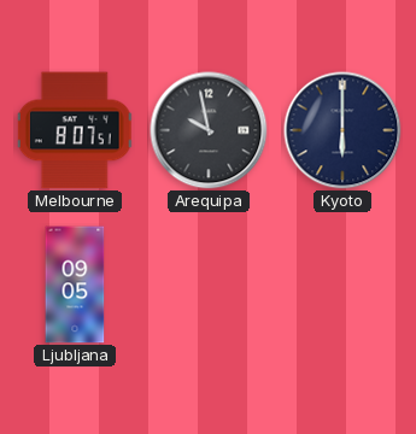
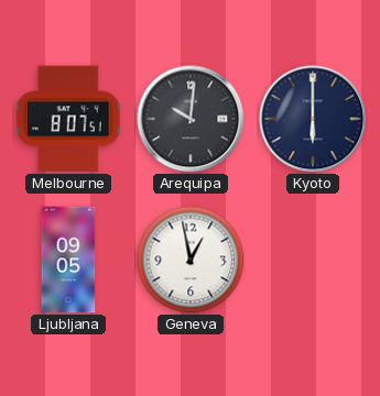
Arequipa: 9:58 -> 10:01 (191, 119)
Geneva: none -> 12:58 (191, 260)
